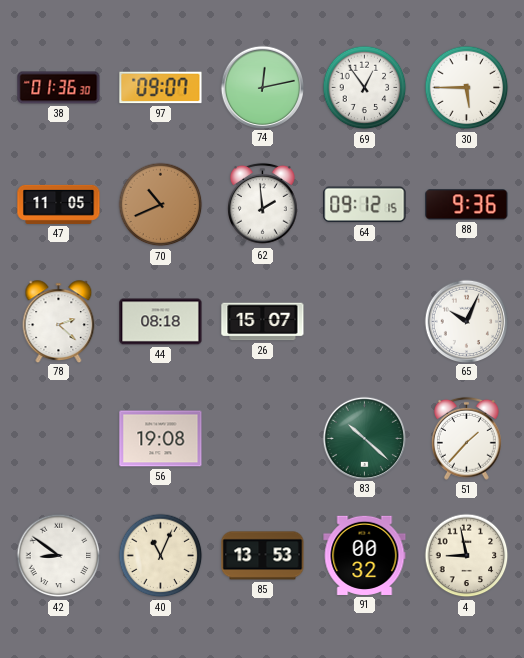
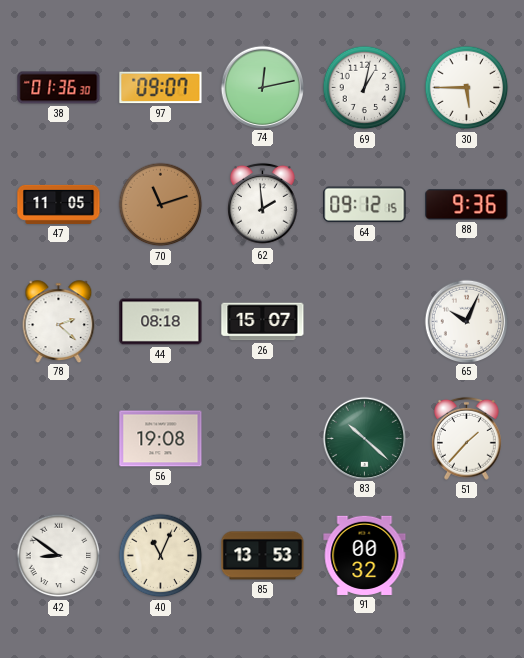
69: 12:54 -> 1:02 (365, 88)
70: 10:41 -> 11:12 (161, 205)
4: 8:58 -> none (467, 556)
